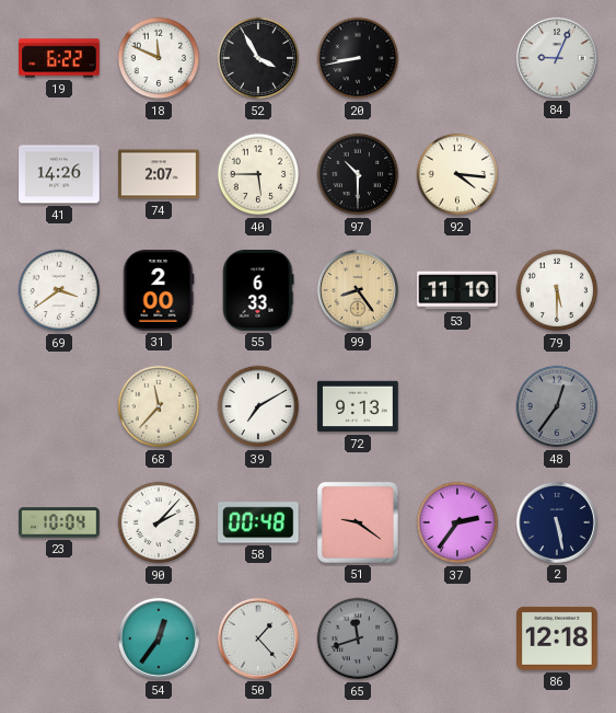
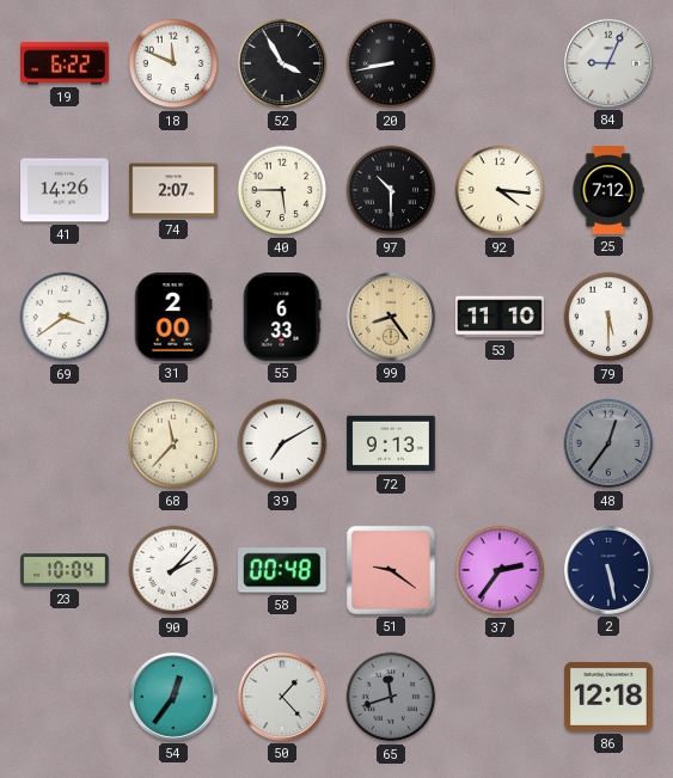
25: none -> 7:12 (608, 190)
